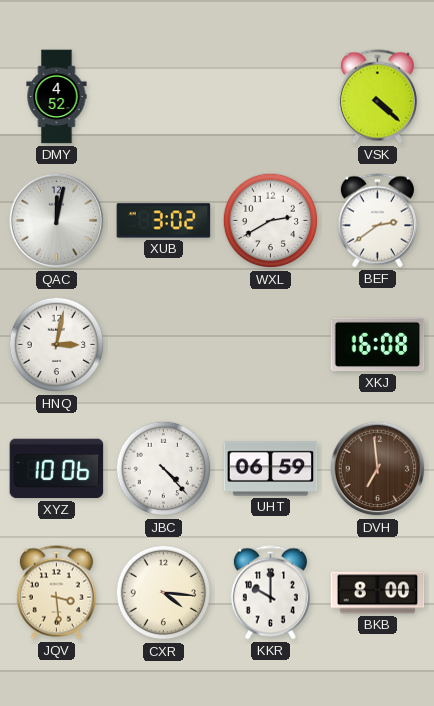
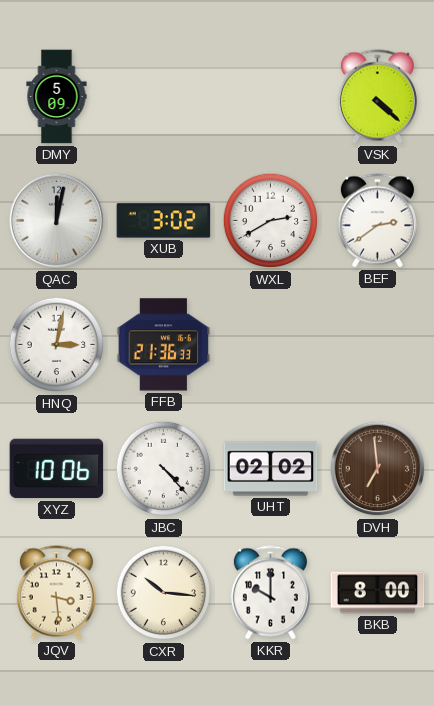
DMY: 4:52 -> 5:09 (57, 97)
FFB: none -> 21:36 (164, 345)
XKJ: 16:08 -> none (378, 345)
UHT: 06:59 -> 02:02 (271, 469)
CXR: 4:16 -> 10:16 (164, 593)
